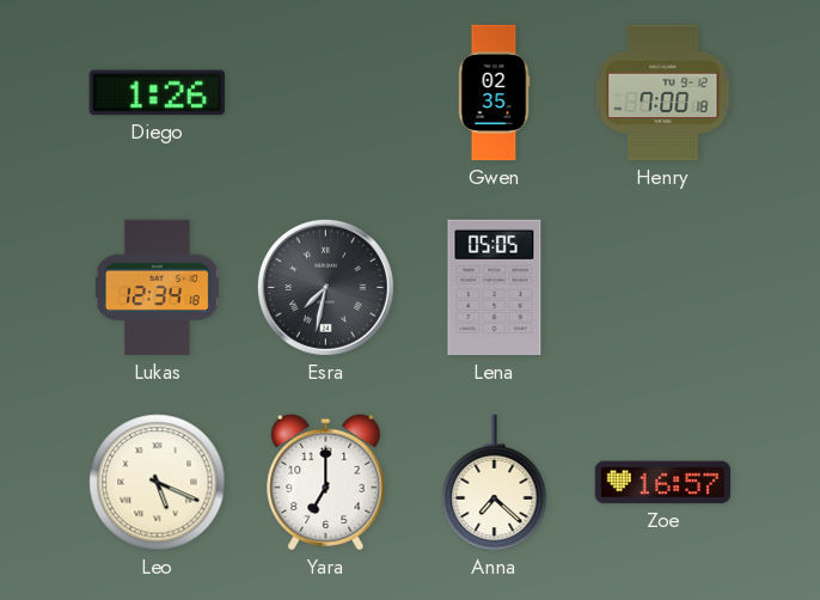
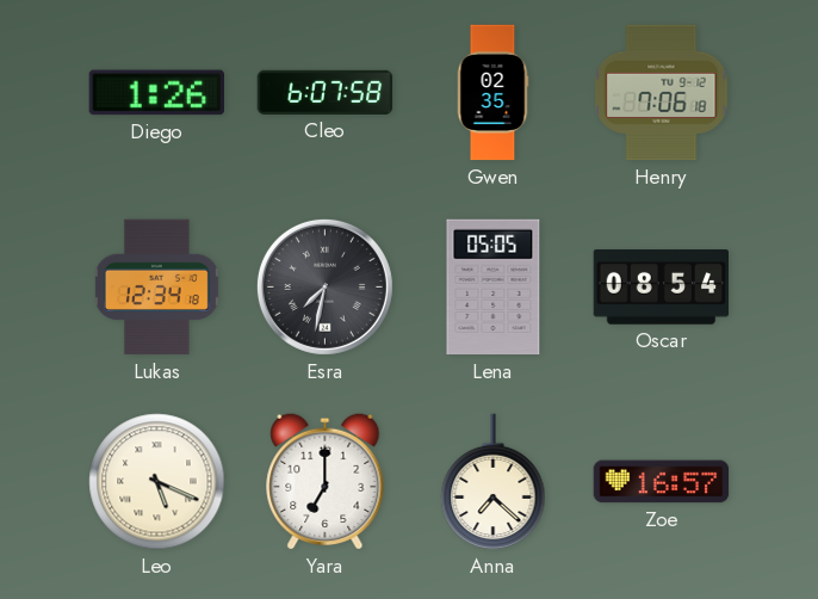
Cleo: none -> 6:07 (326, 92)
Henry: 7:00 -> 7:06 (662, 93)
Oscar: none -> 08:54 (662, 288)
